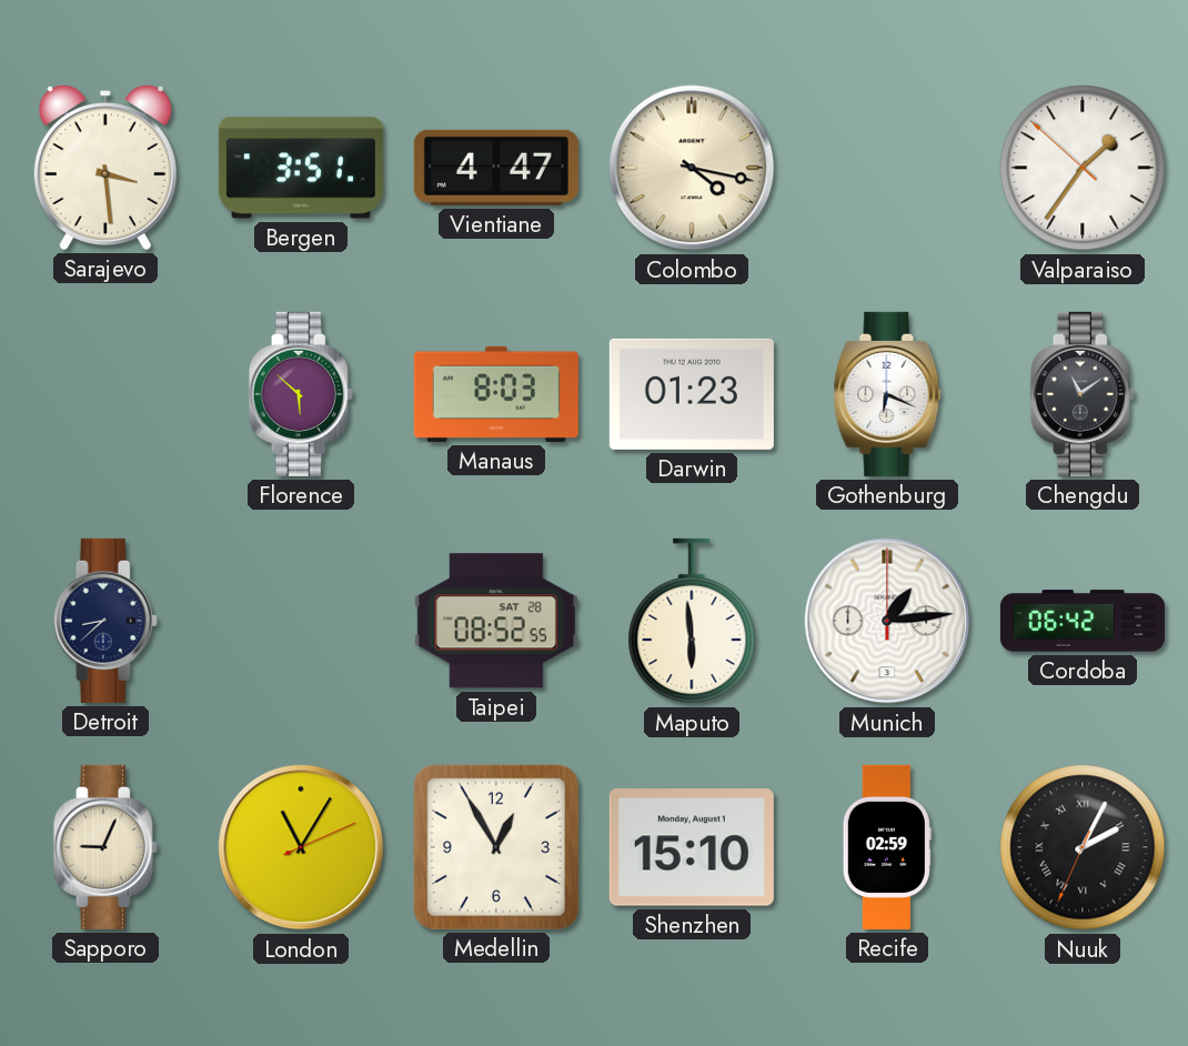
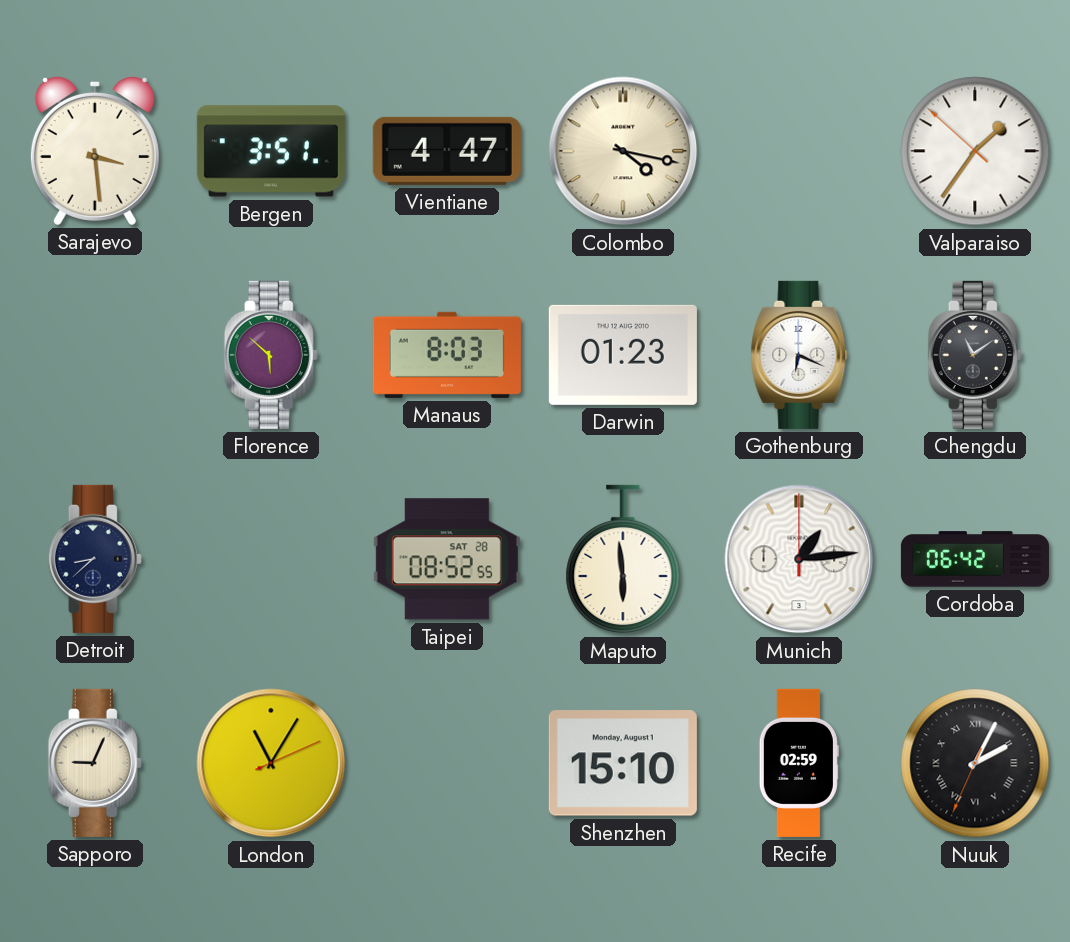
Medellin: 12:55 -> none (496, 847)
